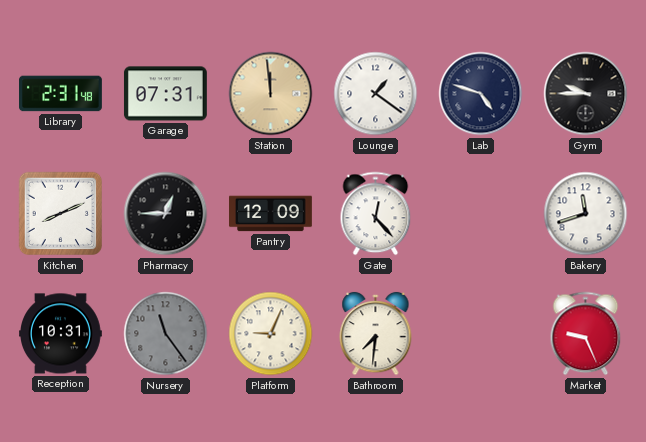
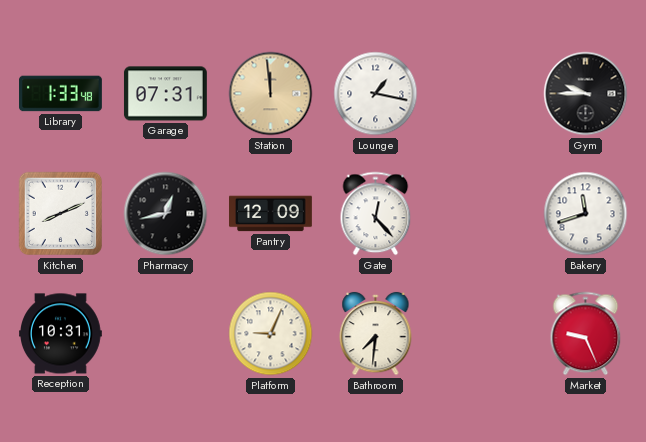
Library: 2:31 -> 1:33 (61, 94)
Lounge: 1:21 -> 1:17 (376, 94)
Lab: 4:48 -> none (481, 94)
Pharmacy: 12:45 -> 12:43 (166, 214)
Nursery: 11:24 -> none (166, 334)
